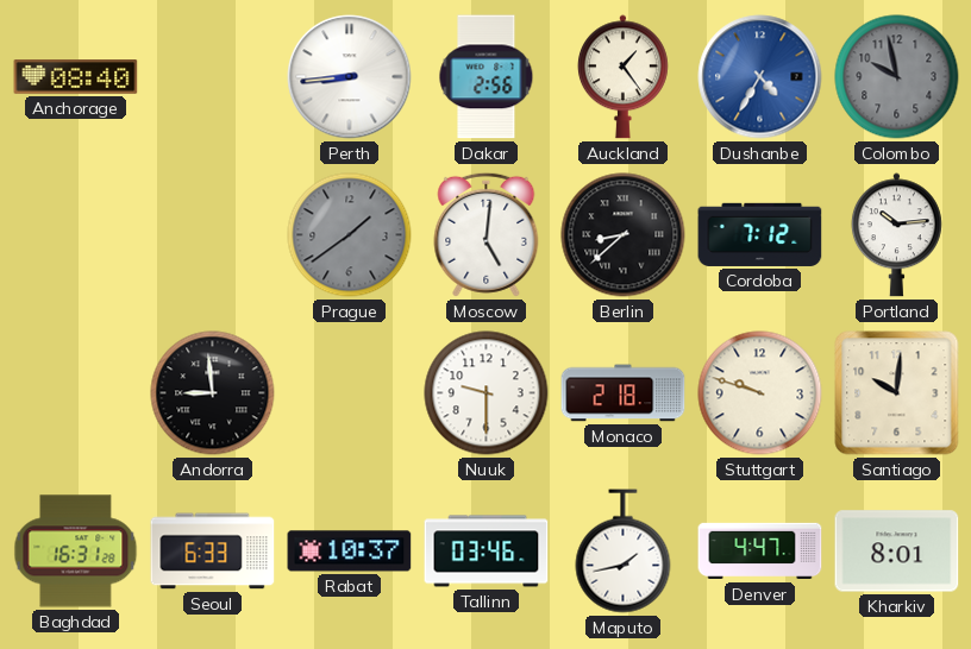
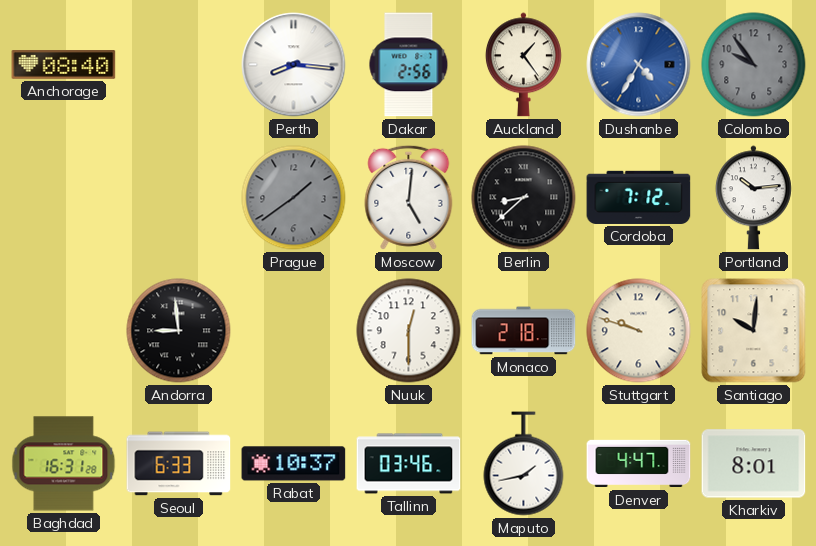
Perth: 8:44 -> 8:16 (294, 65)
Colombo: 9:58 -> 9:54 (754, 65)
Nuuk: 9:30 -> 12:30 (409, 331)
